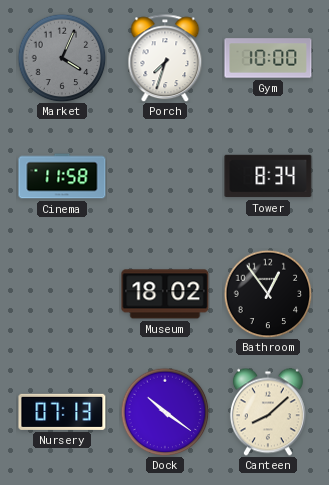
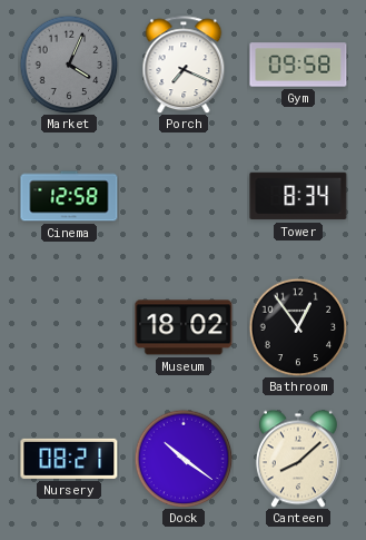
Porch: 7:33 -> 7:19 (184, 65)
Gym: 10:00 -> 09:58 (298, 65)
Cinema: 11:58 -> 12:58 (69, 196)
Nursery: 07:13 -> 08:21 (69, 459)
